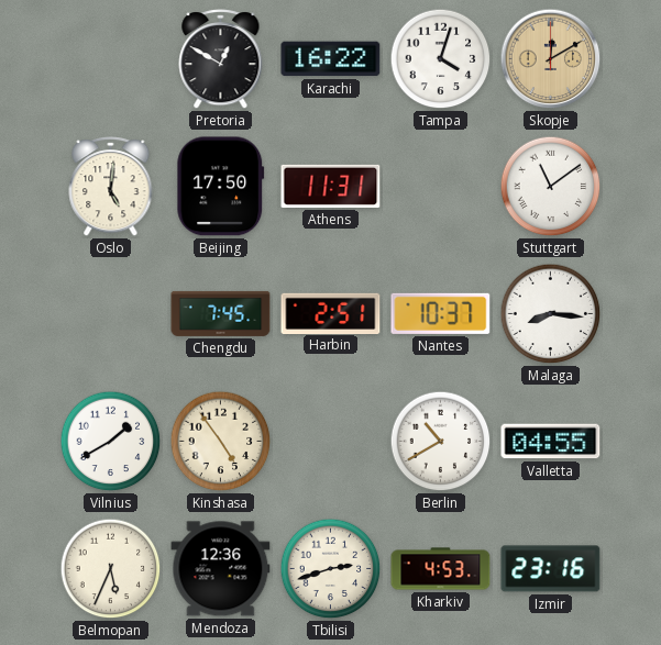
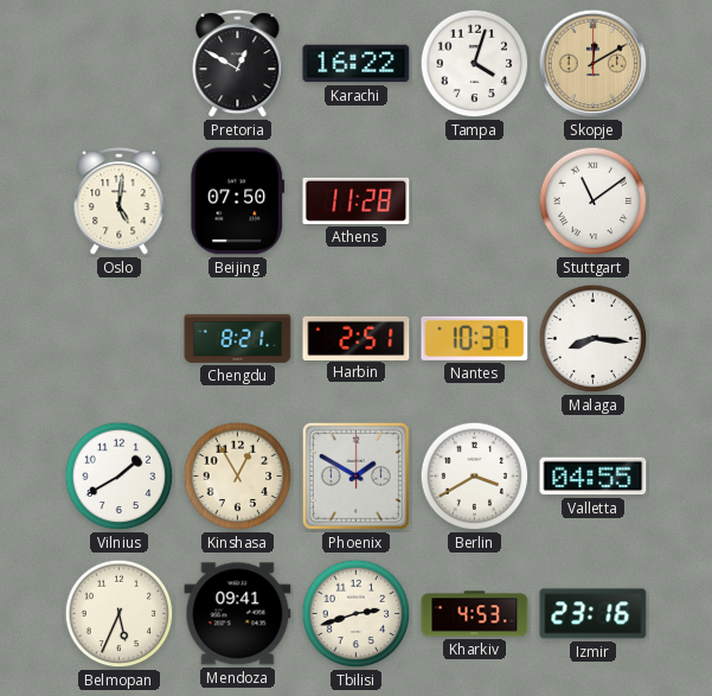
Beijing: 17:50 -> 07:50 (238, 202)
Athens: 11:31 -> 11:28 (357, 200)
Chengdu: 7:45 -> 8:21 (238, 338)
Kinshasa: 4:54 -> 12:55 (238, 477)
Phoenix: none -> 1:50 (355, 475)
Berlin: 10:40 -> 3:40 (475, 477)
Mendoza: 12:36 -> 09:41 (238, 614)
